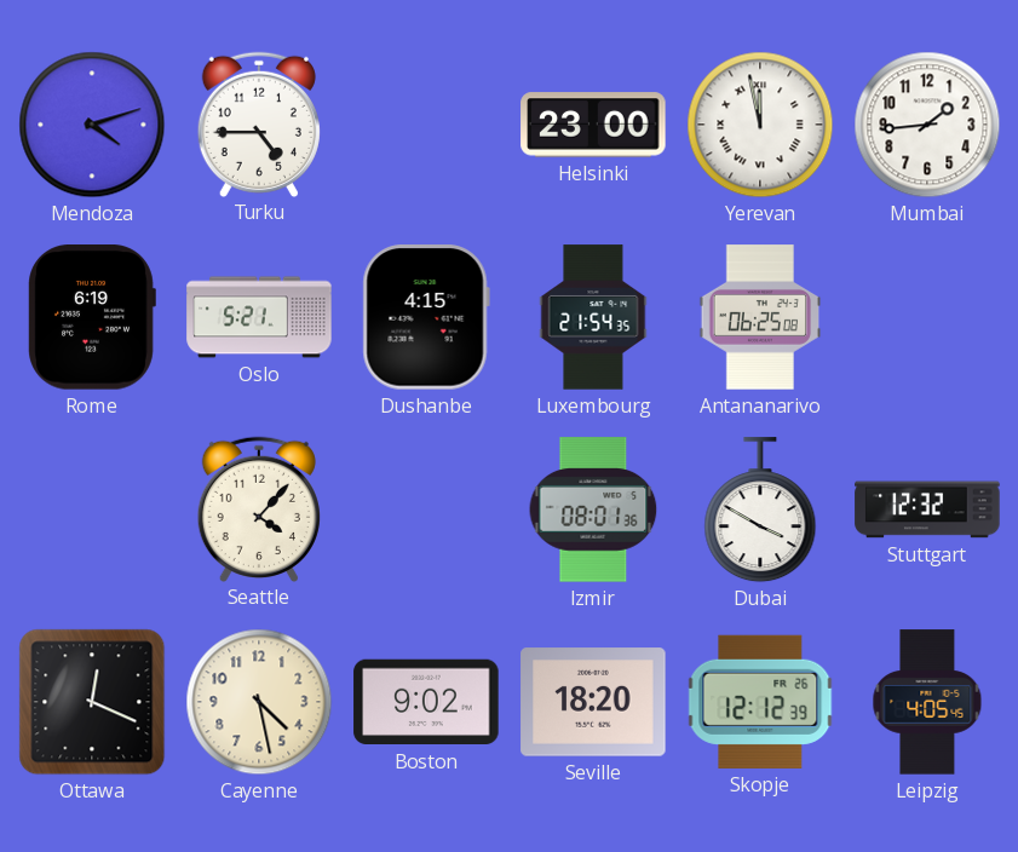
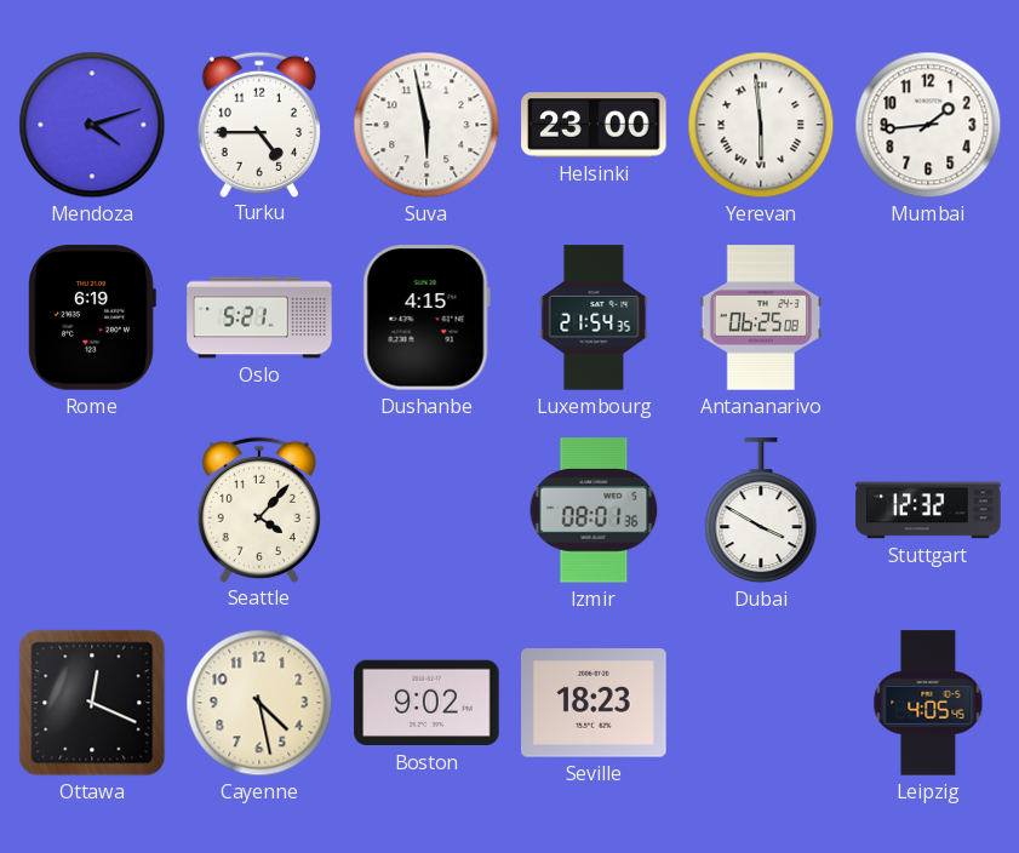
Suva: none -> 5:58 (427, 125)
Yerevan: 11:58 -> 5:59 (761, 125)
Seville: 18:20 -> 18:23 (594, 703)
Skopje: 12:12 -> none (760, 702)
